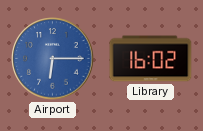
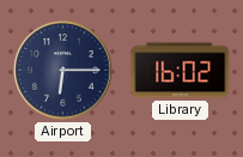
Airport dial: blue -> navy (63, 71)
